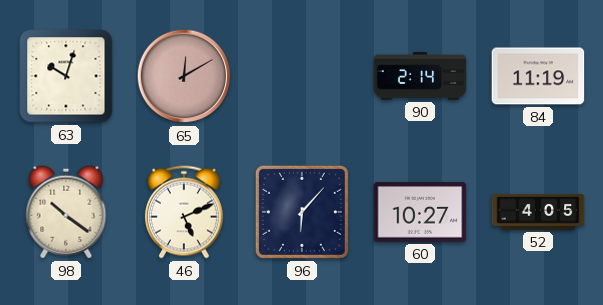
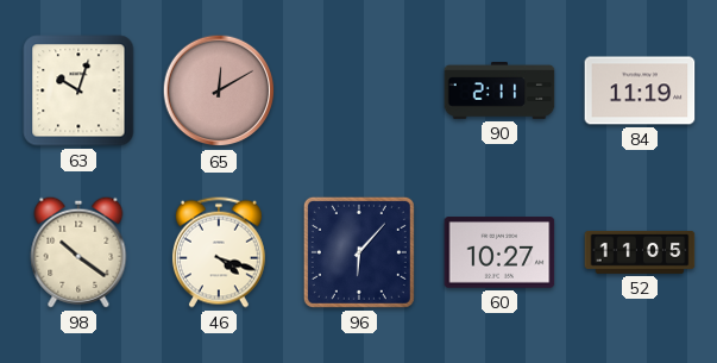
90: 2:14 -> 2:11 (499, 92)
46: 5:11 -> 4:18 (219, 252)
52: 4:05 -> 11:05 (640, 252)
